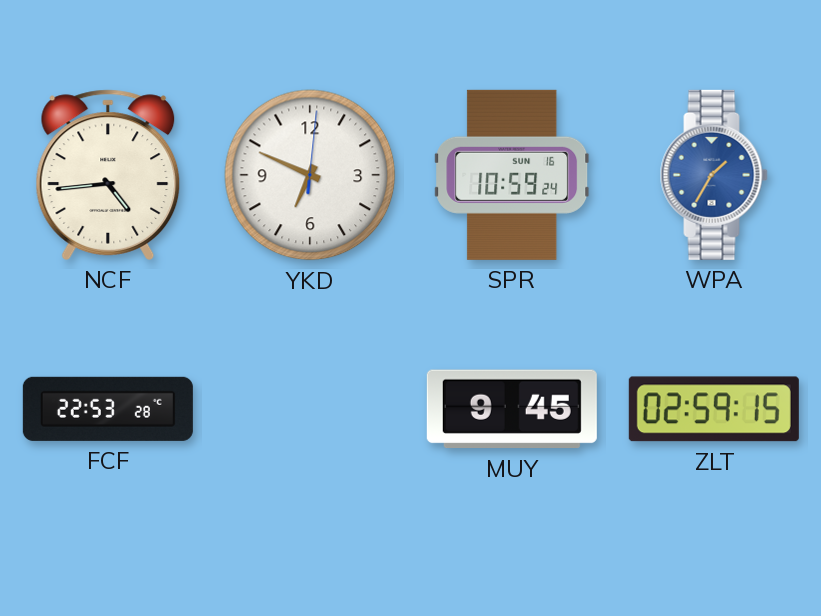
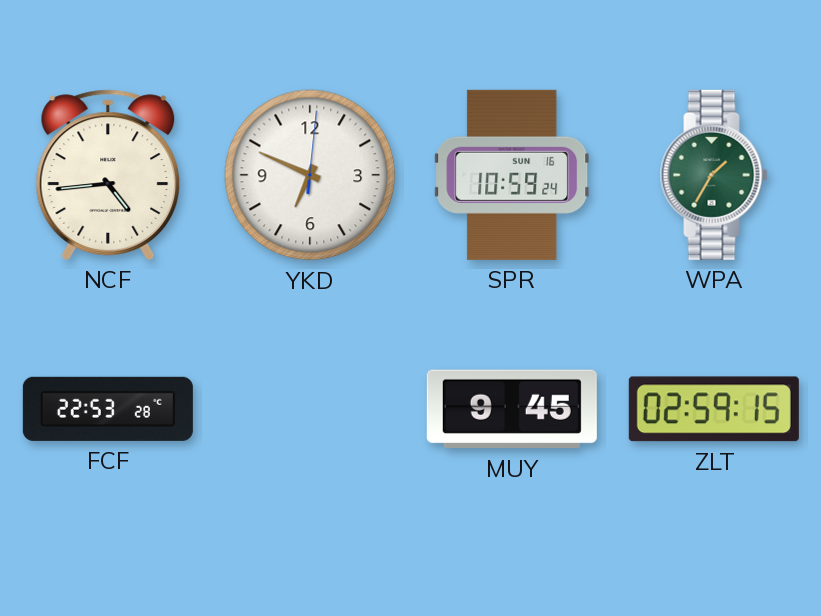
WPA dial: blue -> green (714, 175)
